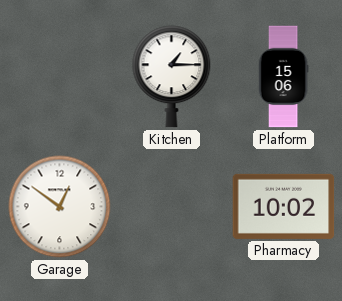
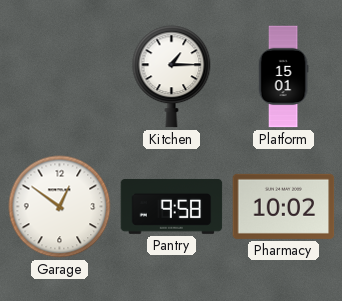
Platform: 15:06 -> 15:01 (283, 77)
Pantry: none -> 9:58 (172, 206)
